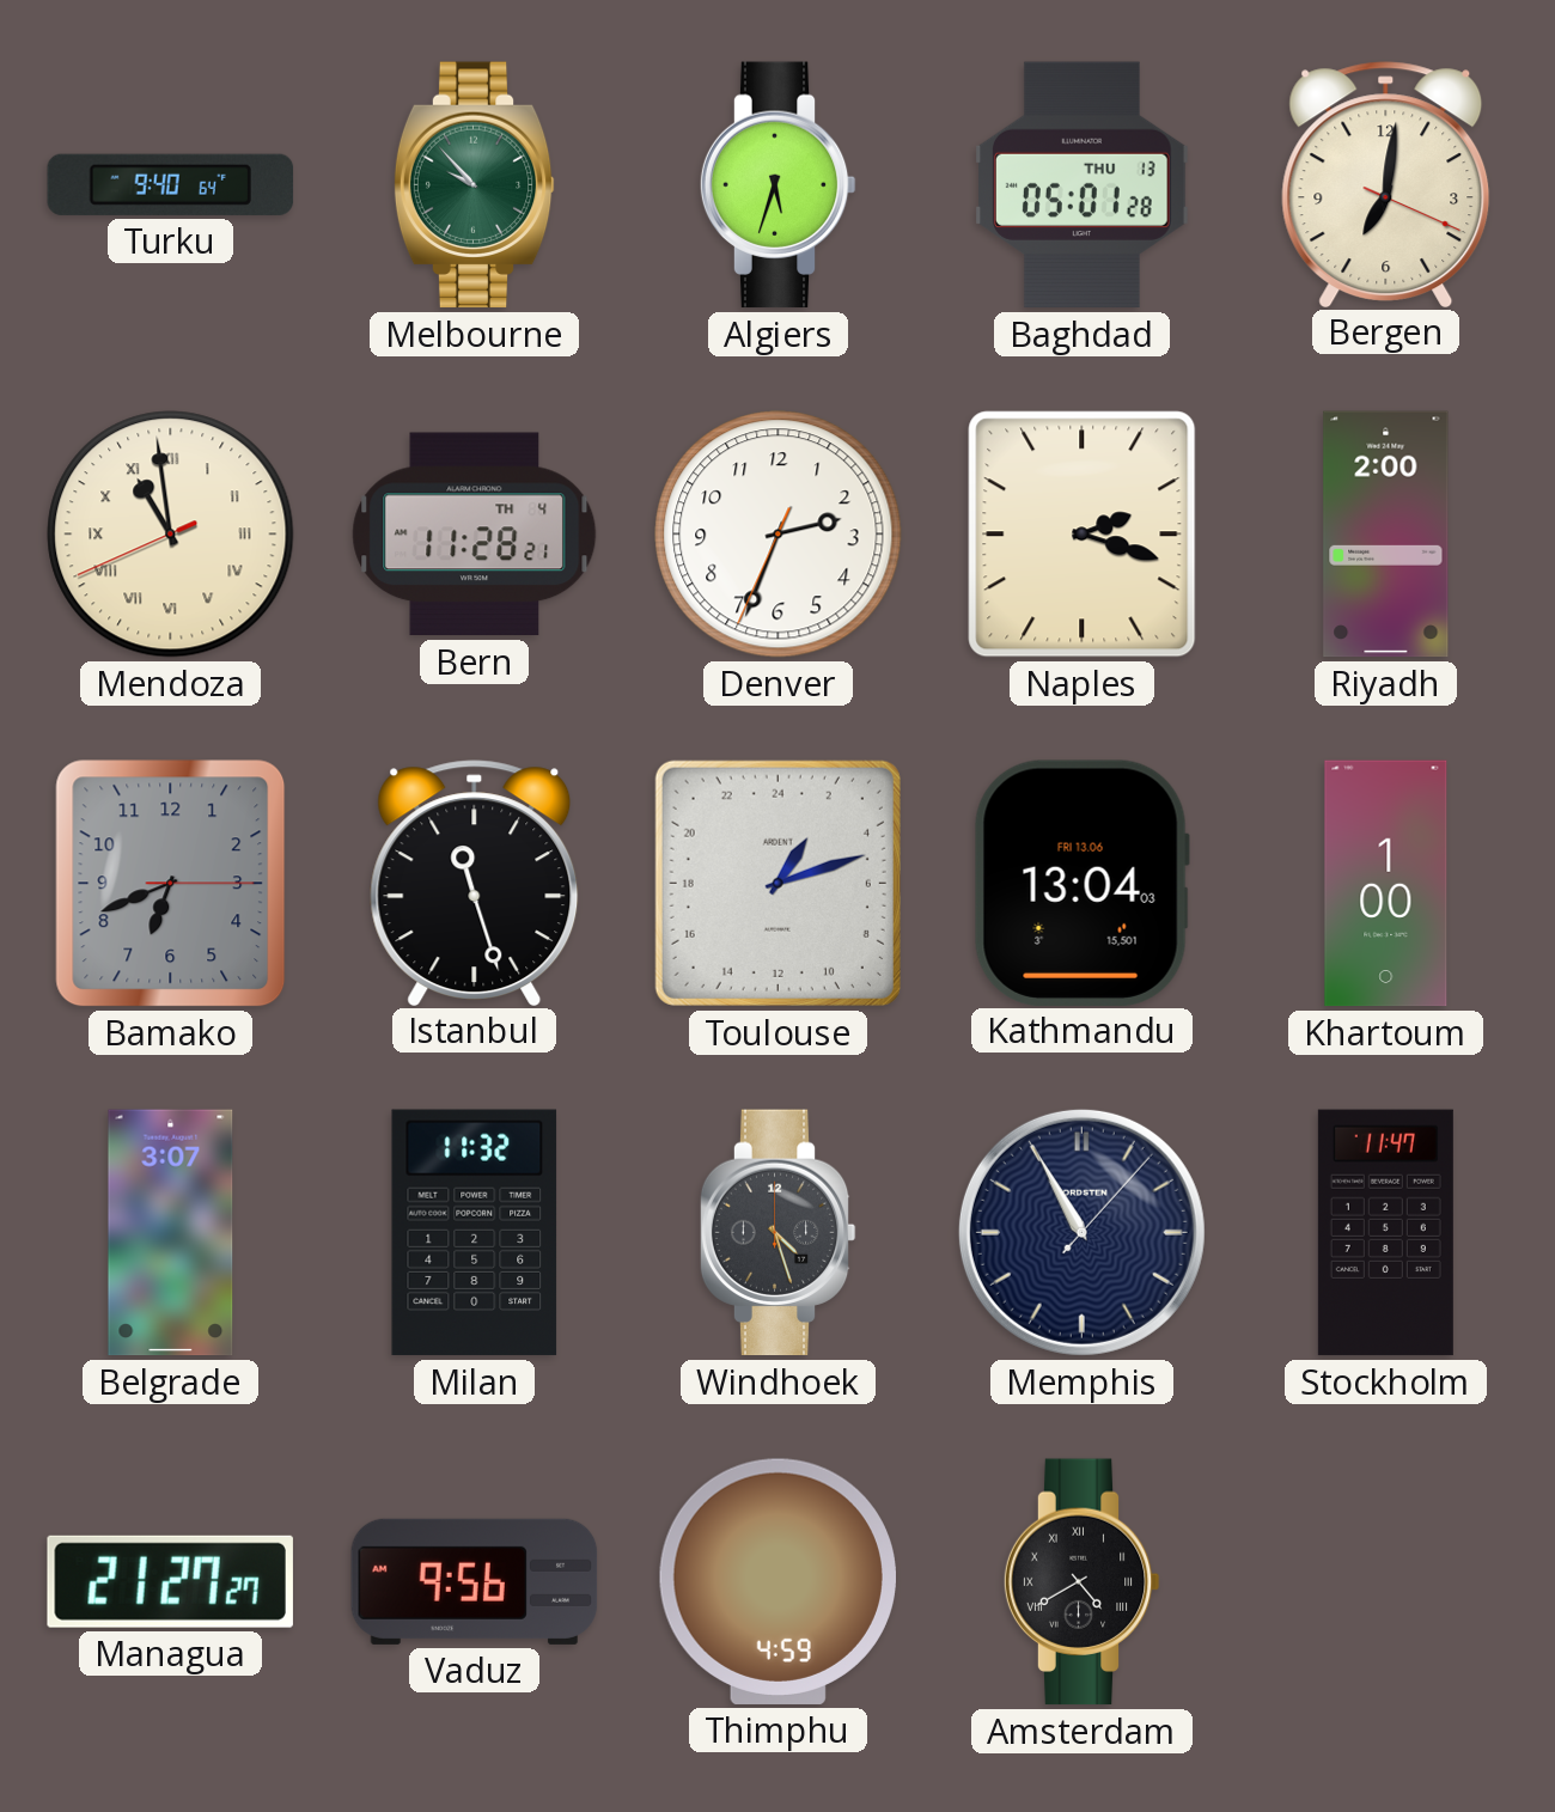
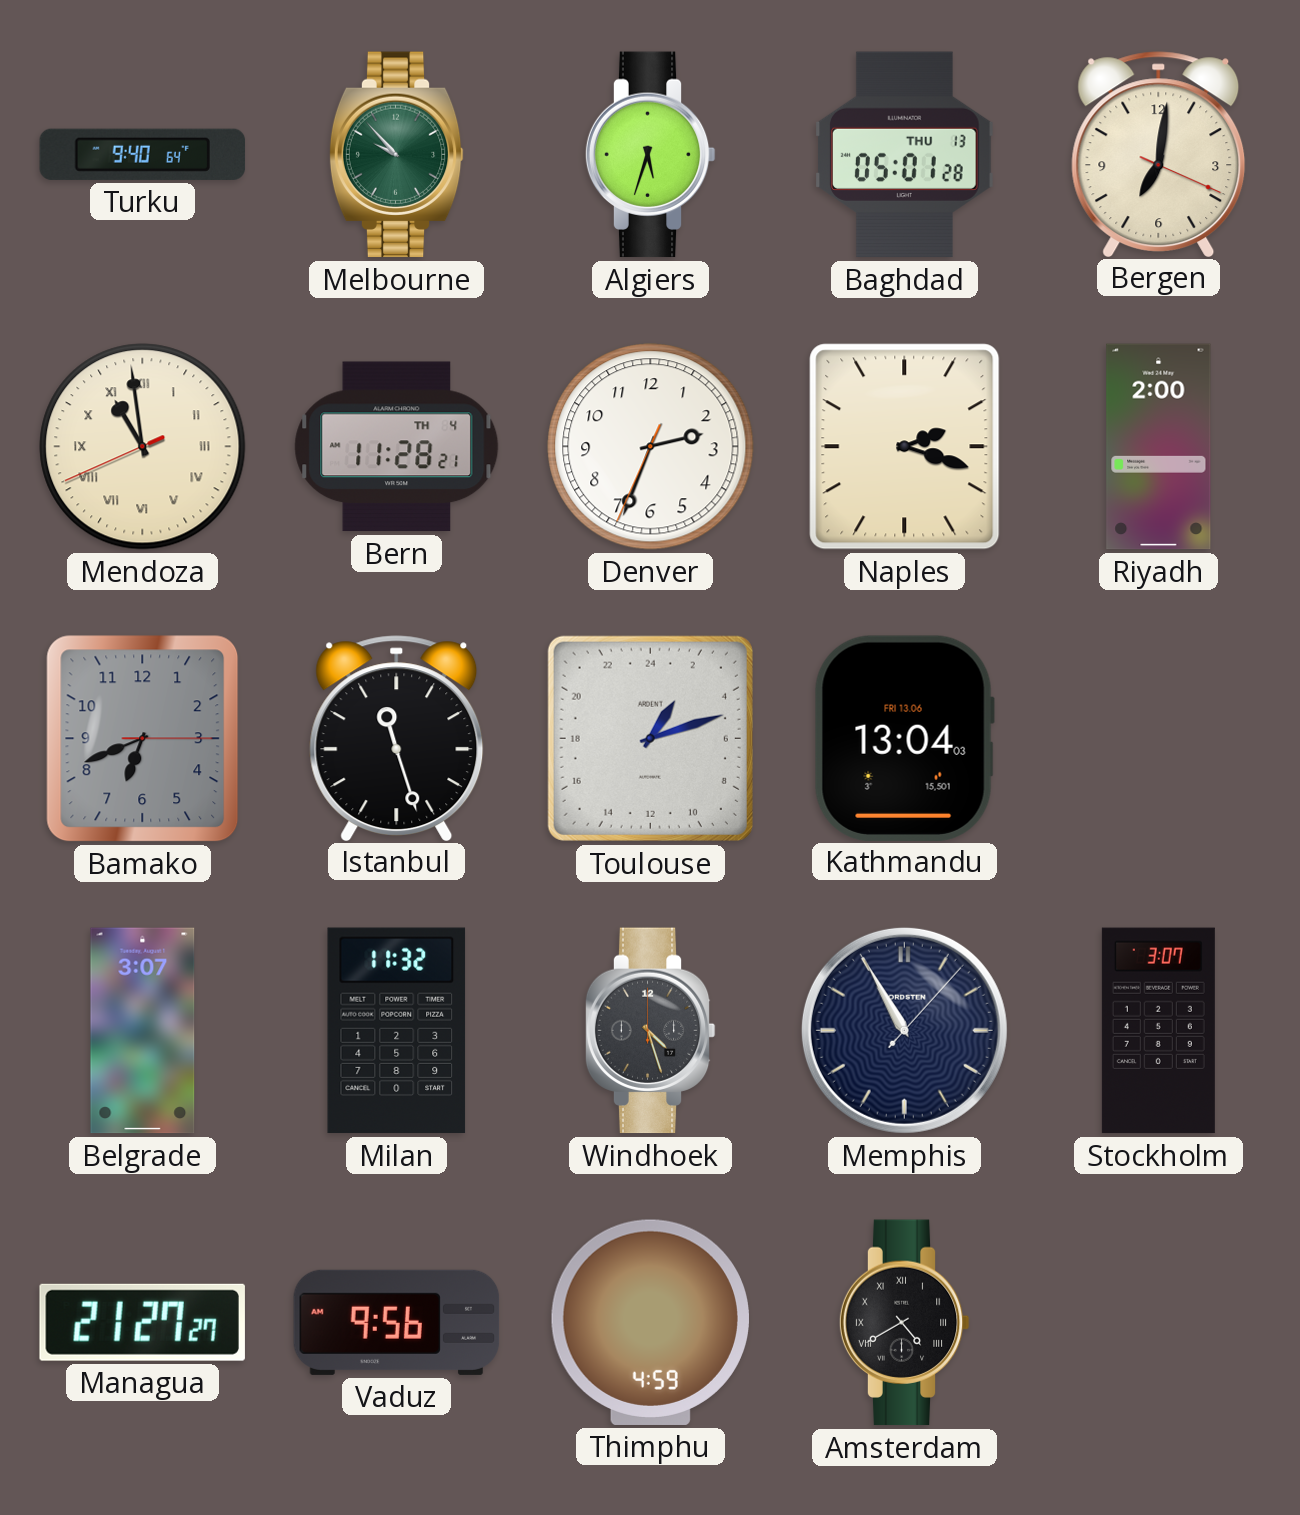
Khartoum: 1:00 -> none (1386, 884)
Stockholm: 11:47 -> 3:07 (1158, 1031)
